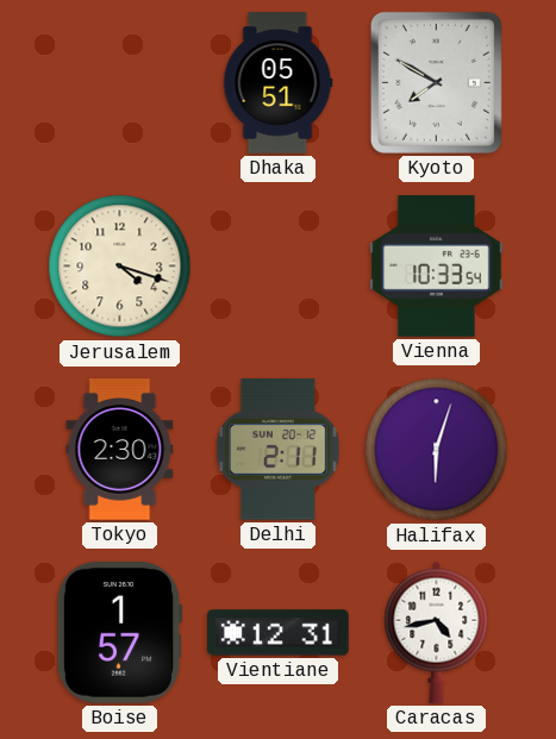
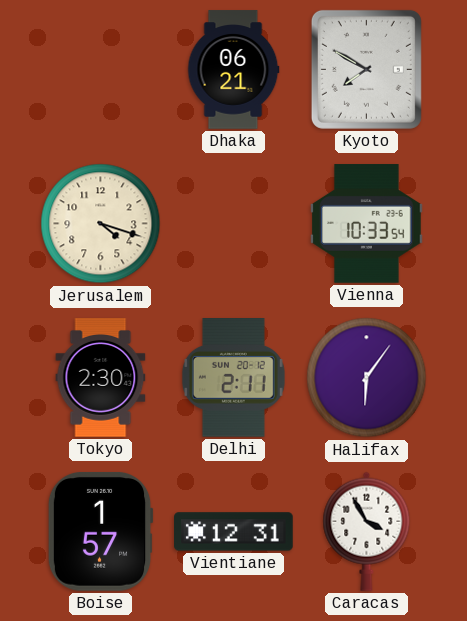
Dhaka: 05:51 -> 06:21 (233, 70)
Halifax: 6:03 -> 6:06 (367, 378)
Caracas: 4:43 -> 3:55 (367, 531)
